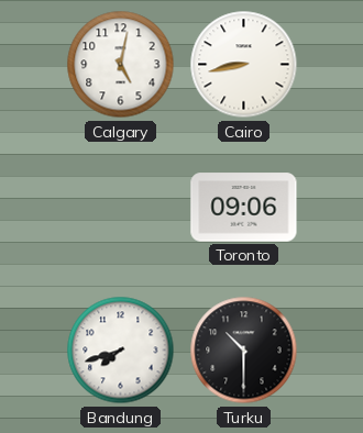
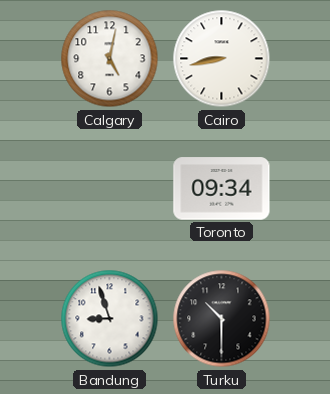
Toronto: 09:06 -> 09:34 (222, 189)
Bandung: 7:42 -> 8:57 (110, 319)
